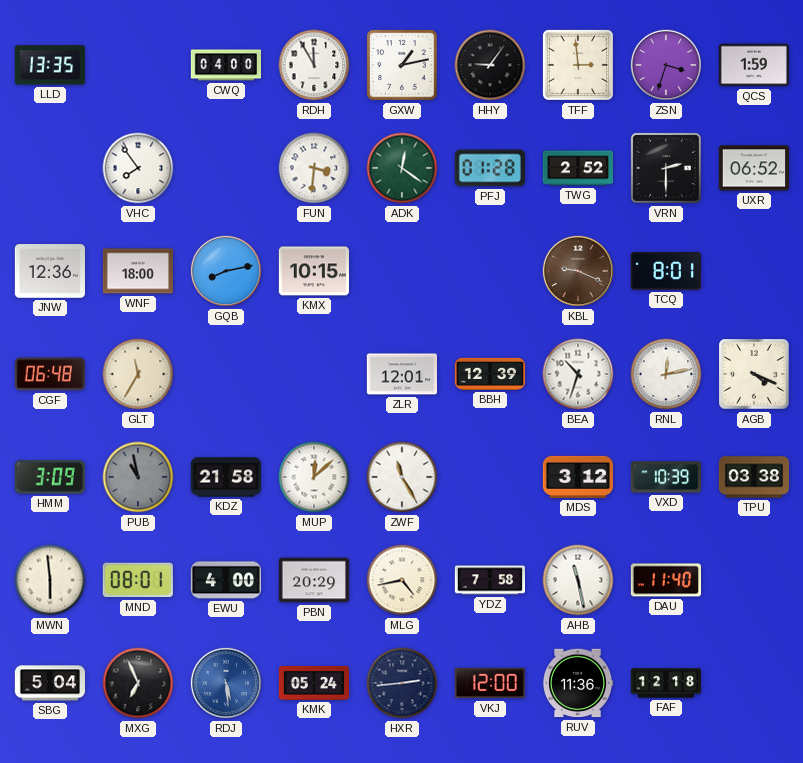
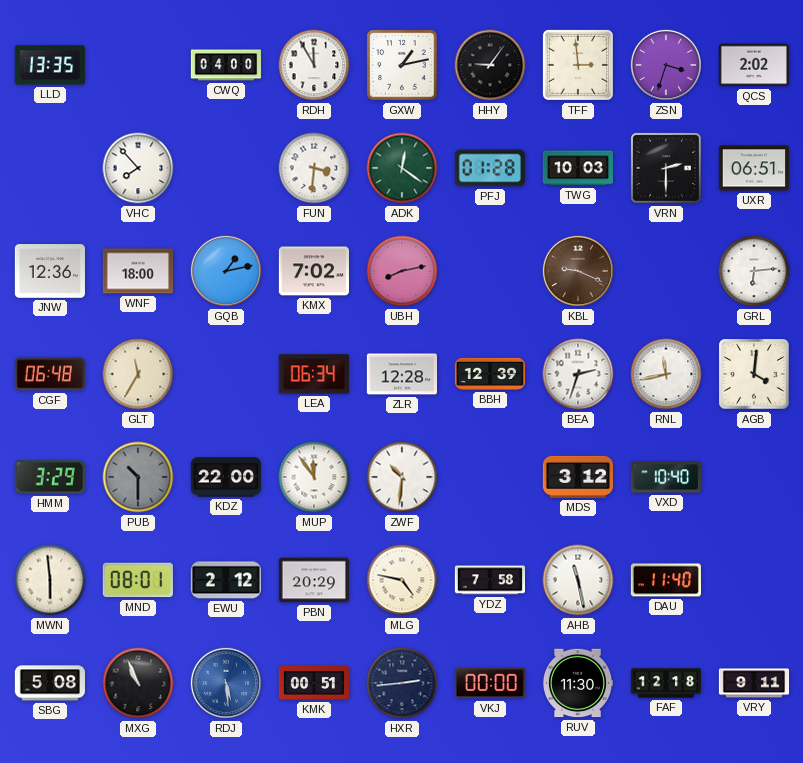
QCS: 1:59 -> 2:02 (754, 65)
VHC: 7:54 -> 7:53 (138, 168)
TWG: 2:52 -> 10:03 (577, 168)
UXR: 06:52 -> 06:51 (753, 168)
GQB: 8:13 -> 1:13 (226, 271)
KMX: 10:15 -> 7:02 (314, 271)
UBH: none -> 8:13 (402, 271)
TCQ: 8:01 -> none (666, 271)
GRL: none -> 6:14 (754, 271)
LEA: none -> 06:34 (314, 374)
ZLR: 12:01 -> 12:28 (401, 374)
BEA: 10:33 -> 2:33 (578, 374)
RNL: 12:13 -> 11:43 (666, 374)
AGB: 4:19 -> 4:01 (754, 374)
HMM: 3:09 -> 3:29 (50, 477)
PUB: 10:58 -> 10:30 (138, 477)
KDZ: 21:58 -> 22:00 (225, 477)
MUP: 12:08 -> 11:54 (314, 477)
ZWF: 11:25 -> 10:31 (402, 477)
VXD: 10:39 -> 10:40 (665, 477)
TPU: 03:38 -> none (753, 477)
EWU: 4:00 -> 2:12 (226, 580)
MLG: 4:43 -> 4:47 (402, 580)
SBG: 5:04 -> 5:08 (49, 683)
MXG: 6:56 -> 10:56 (138, 683)
KMK: 05:24 -> 00:51 (313, 683)
VKJ: 12:00 -> 00:00 (490, 683)
RUV: 11:36 -> 11:30 (577, 683)
VRY: none -> 9:11 (754, 683)
